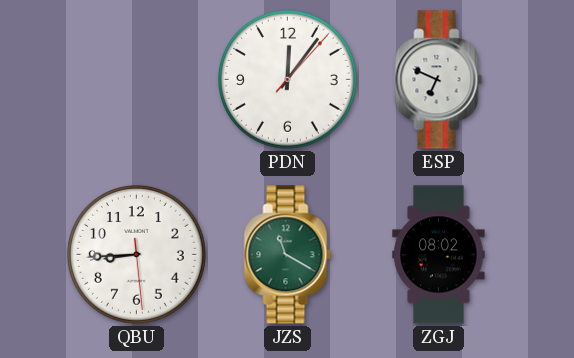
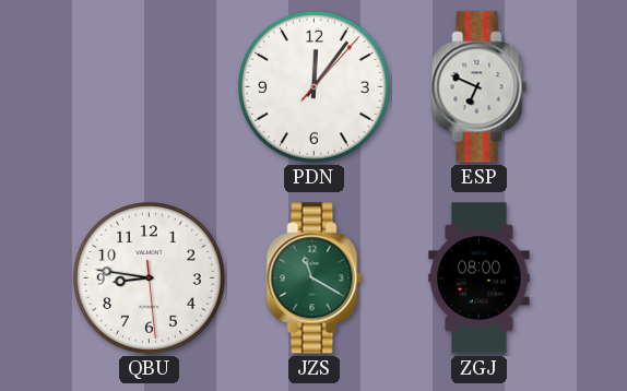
QBU: 8:44 -> 8:46 (149, 277)
ZGJ: 08:02 -> 08:00 (480, 279)
